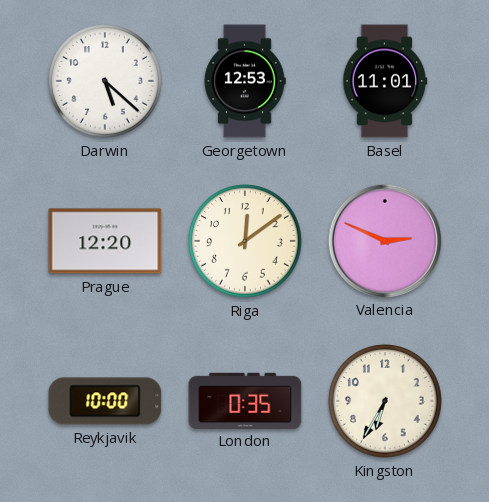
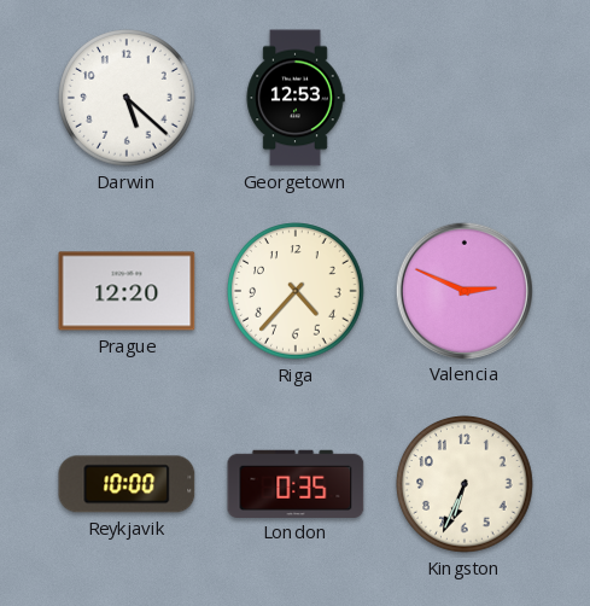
Basel: 11:01 -> none (385, 81)
Riga: 12:09 -> 4:37 (296, 291)
Kingston: 6:35 -> 6:34 (465, 484)
